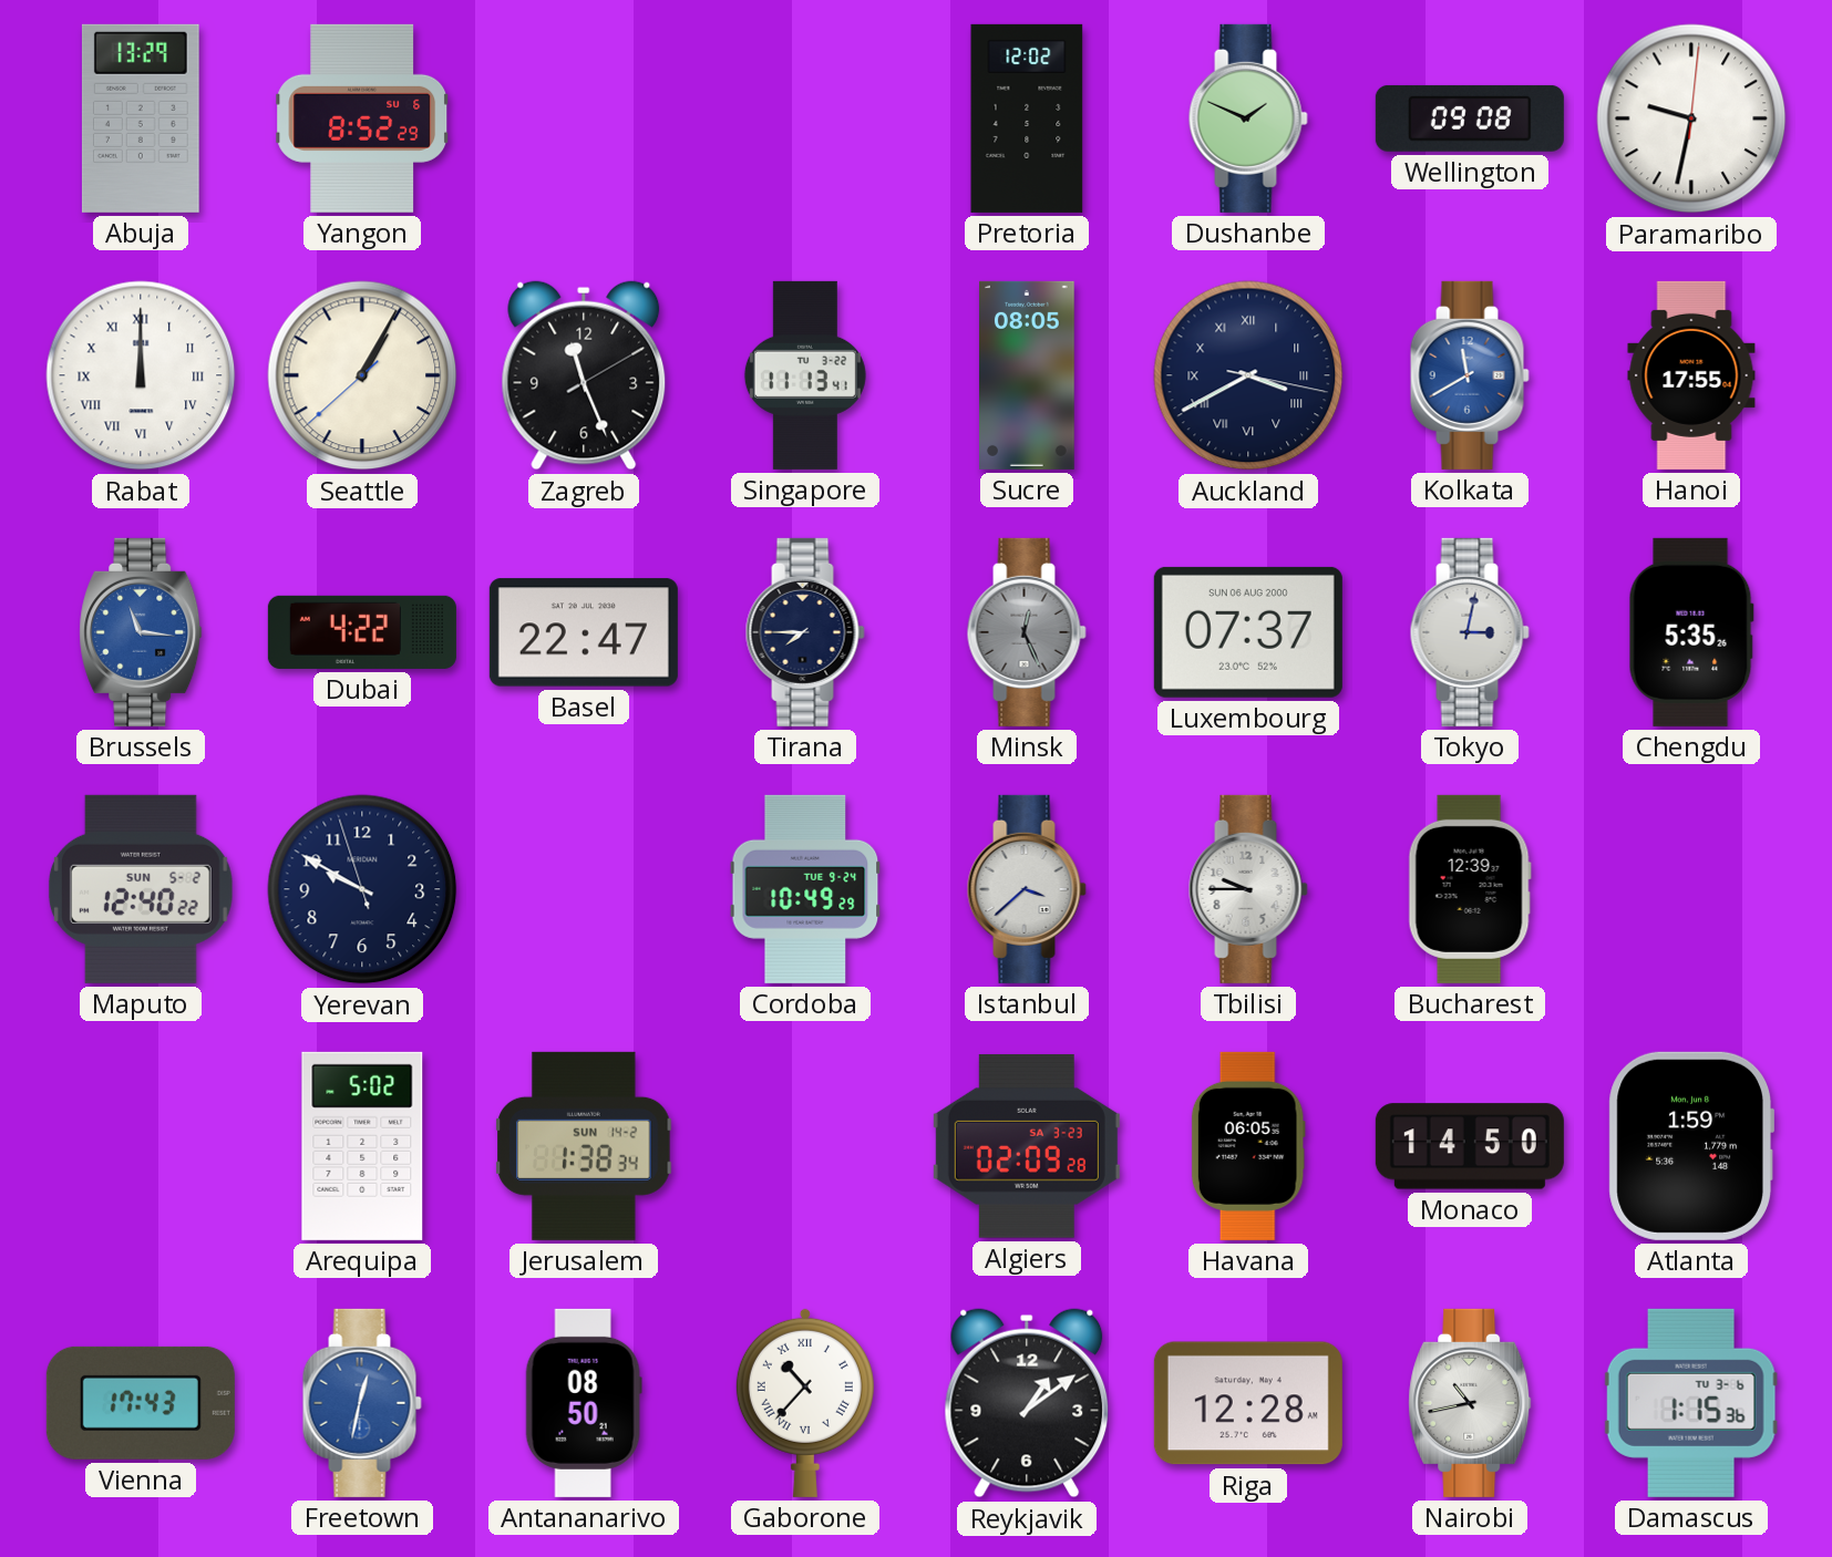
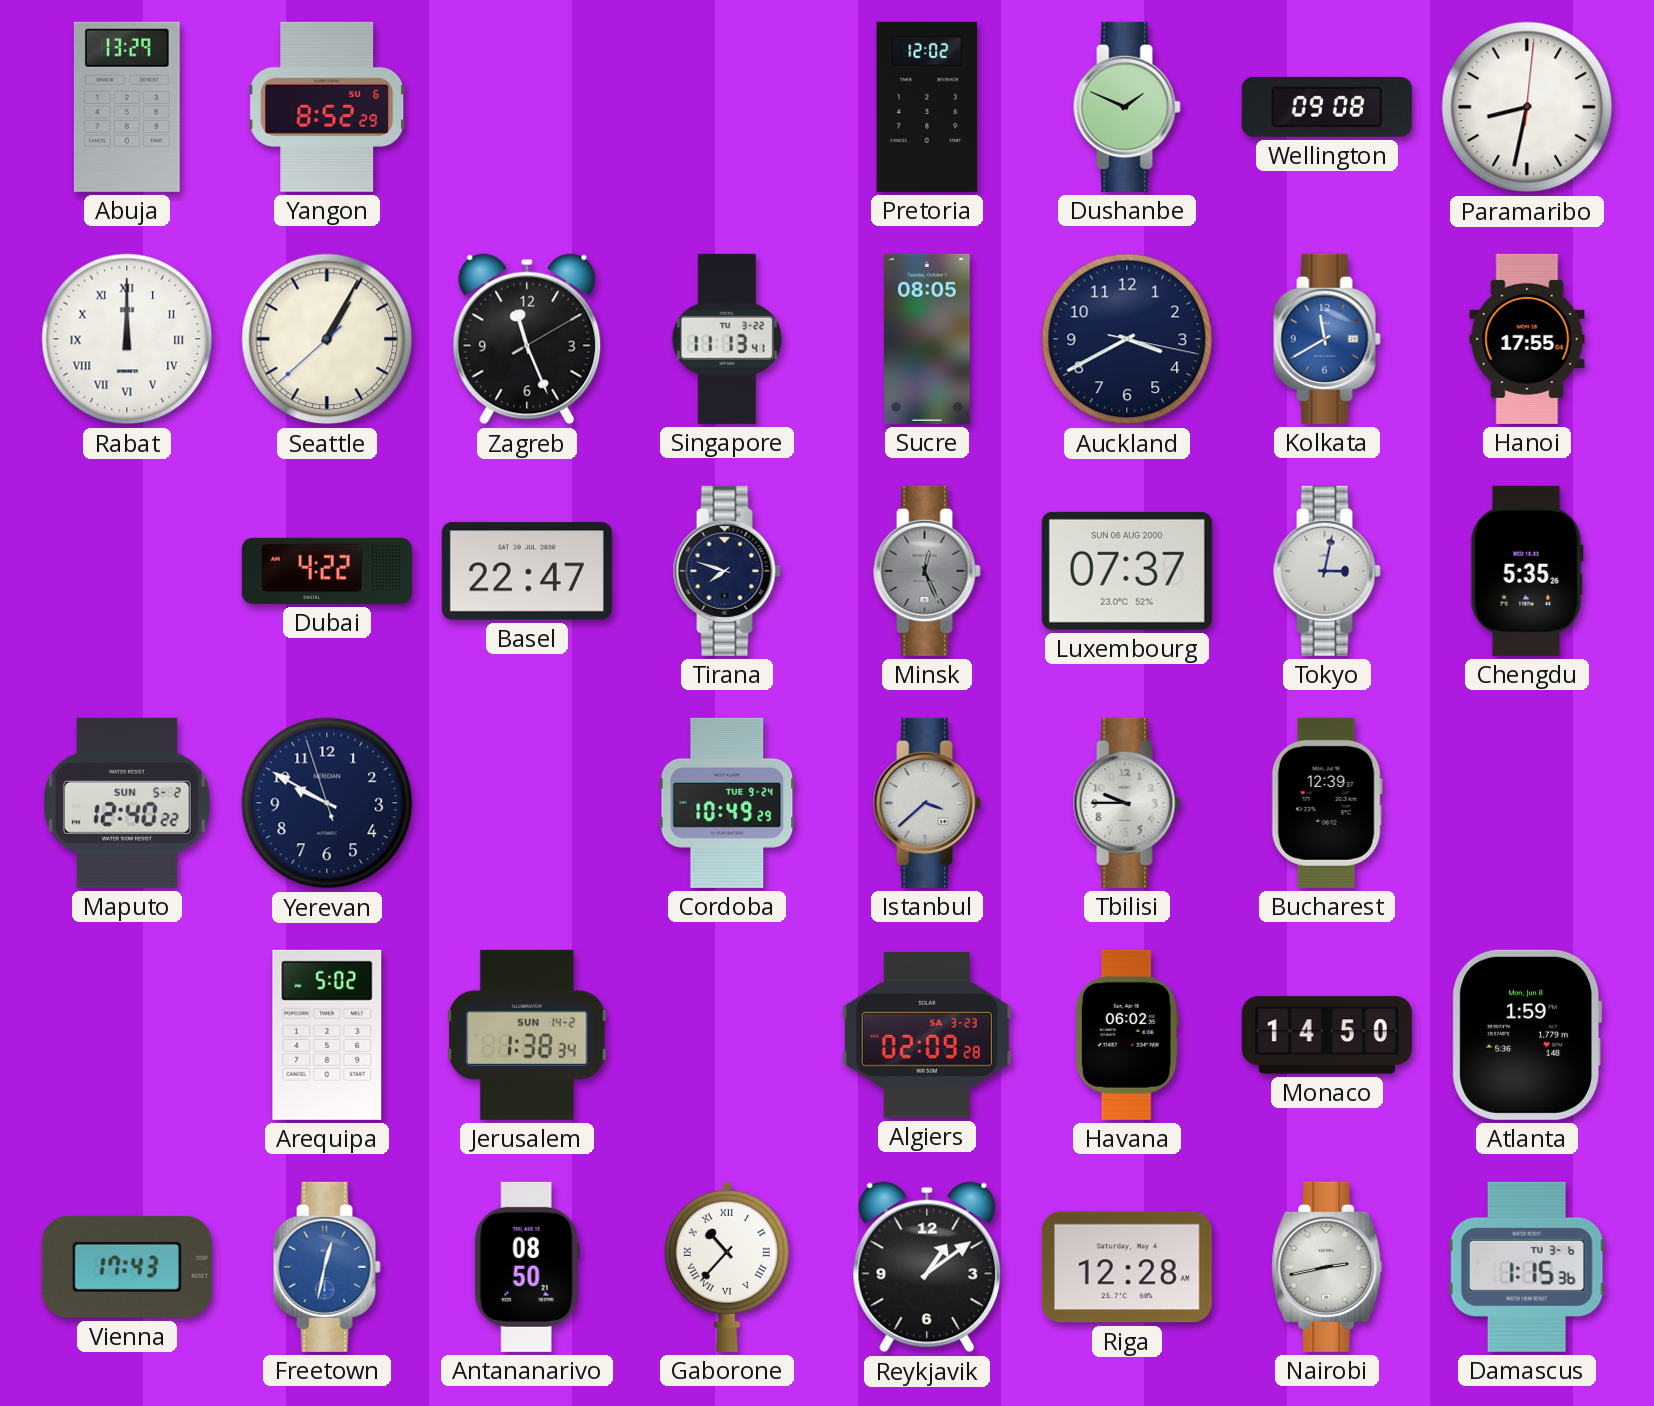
Paramaribo: 9:32 -> 8:32 (1527, 107)
Auckland numerals: Roman -> Arabic (1127, 339)
Brussels: 11:16 -> none (141, 632)
Tirana: 7:45 -> 7:48 (727, 571)
Havana: 06:05 -> 06:02 (1127, 1035)
Nairobi: 10:43 -> 2:43 (1327, 1267)
